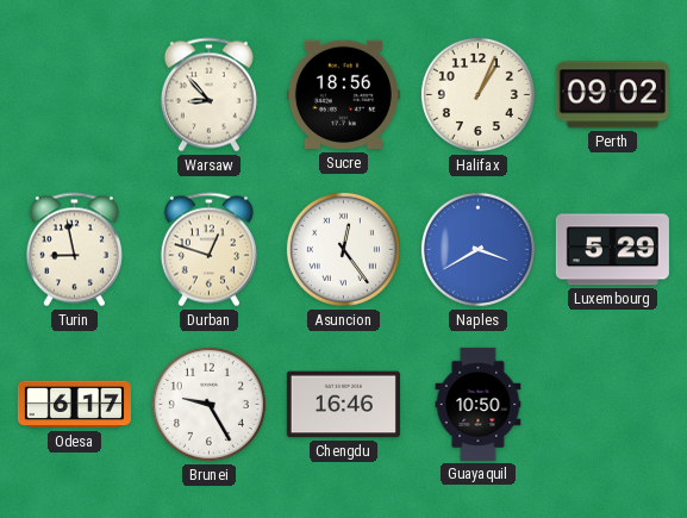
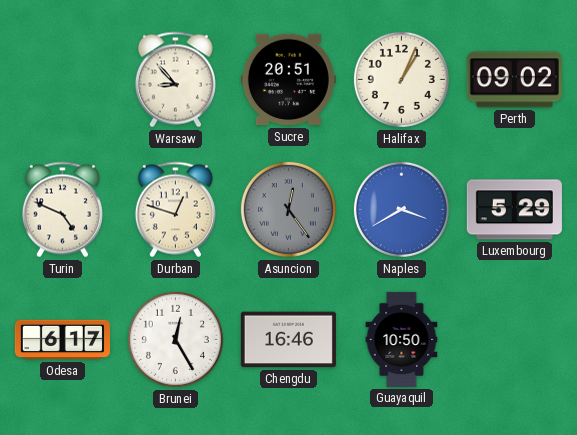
Sucre: 18:56 -> 20:51 (288, 80)
Turin: 8:58 -> 4:49 (62, 210)
Asuncion dial: white -> grey (288, 209)
Brunei: 9:25 -> 12:25 (175, 339)
